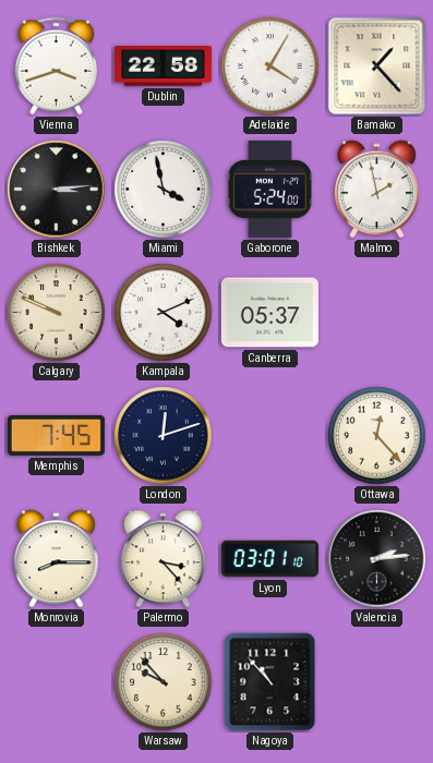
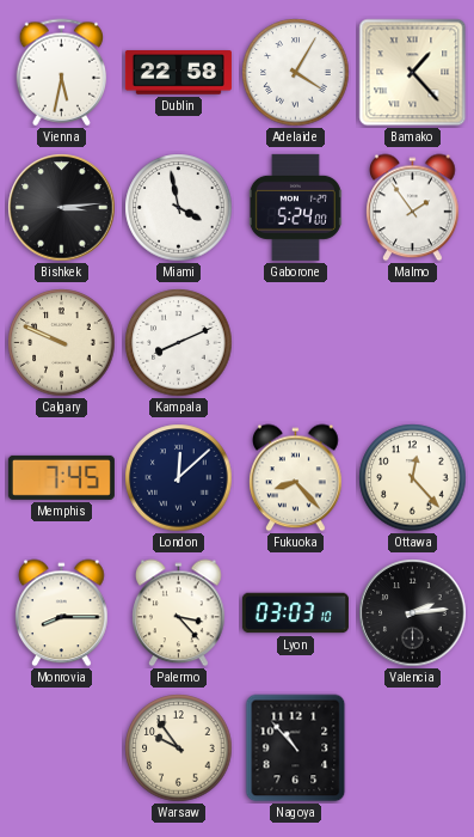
Vienna: 3:42 -> 5:32 (62, 73)
Malmo: 1:58 -> 1:54 (413, 208)
Kampala: 4:11 -> 8:11 (179, 343)
Canberra: 05:37 -> none (269, 313)
London: 12:12 -> 12:08 (179, 478)
Fukuoka: none -> 8:23 (296, 478)
Lyon: 03:01 -> 03:03 (295, 613)
Warsaw: 9:53 -> 9:54 (179, 749)
